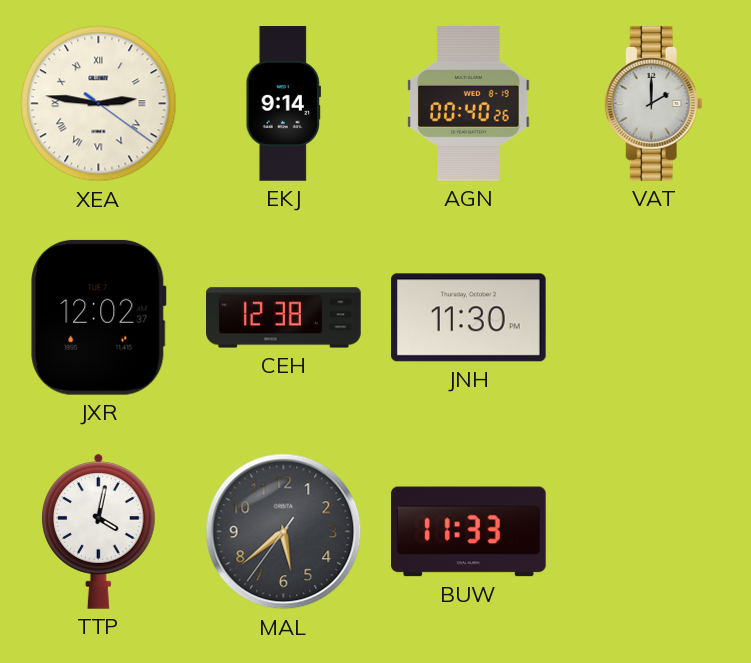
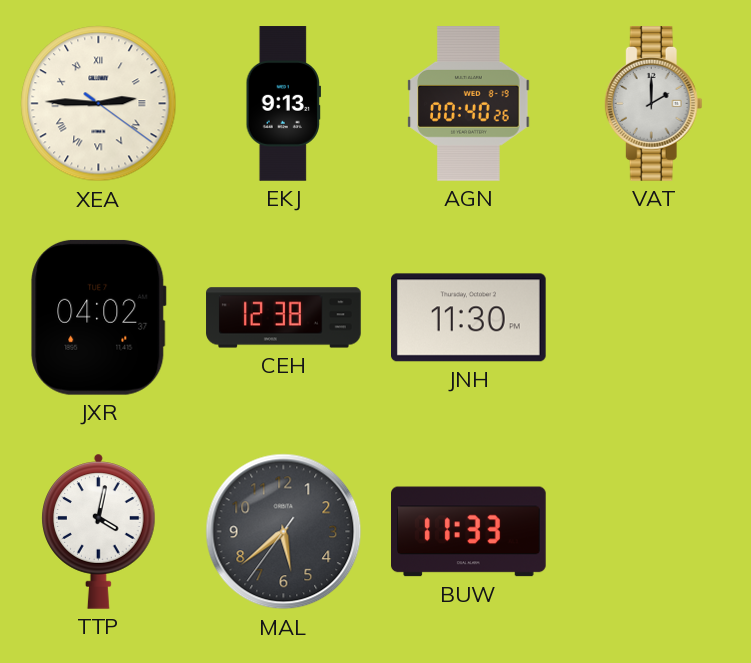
XEA: 2:46 -> 2:45 (99, 104)
EKJ: 9:14 -> 9:13 (283, 104)
JXR: 12:02 -> 04:02 (99, 317)
